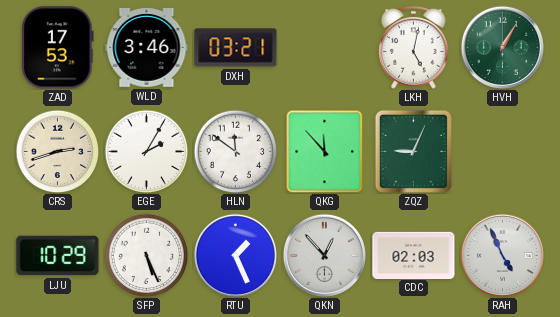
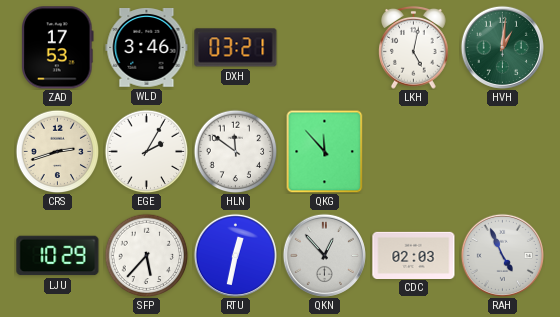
HVH: 1:05 -> 1:01 (502, 47)
ZQZ: 9:04 -> none (413, 151)
SFP: 5:26 -> 5:37 (146, 255)
RTU: 1:26 -> 12:32 (235, 255)
